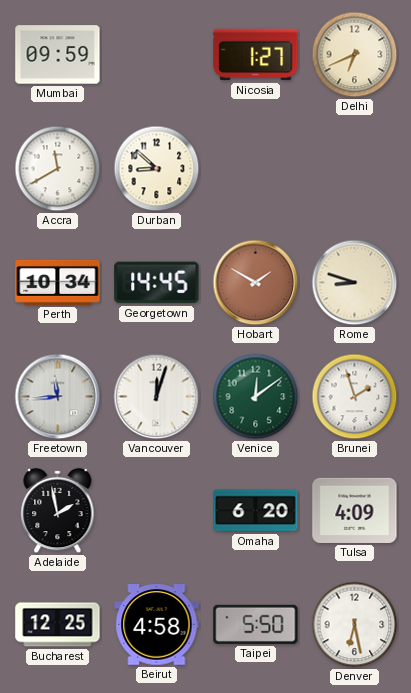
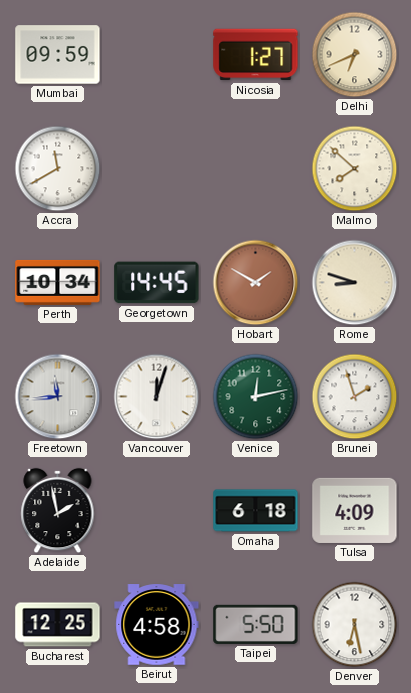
Durban: 8:52 -> none (157, 169)
Malmo: none -> 7:52 (355, 169)
Venice: 12:09 -> 12:13 (256, 397)
Omaha: 6:20 -> 6:18 (256, 511)
